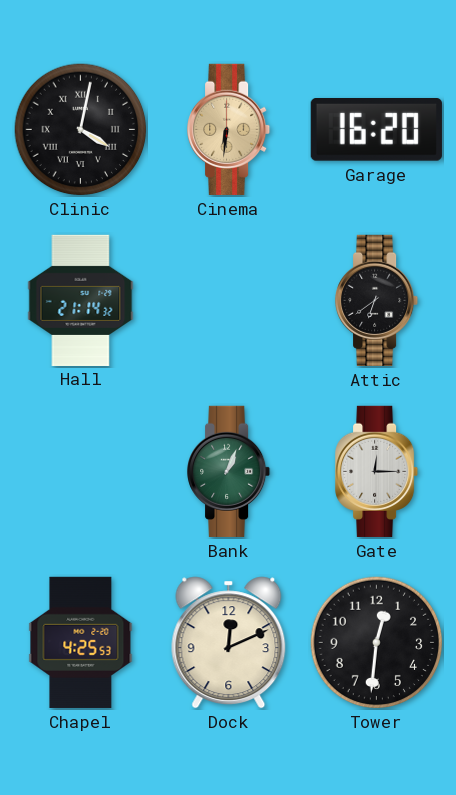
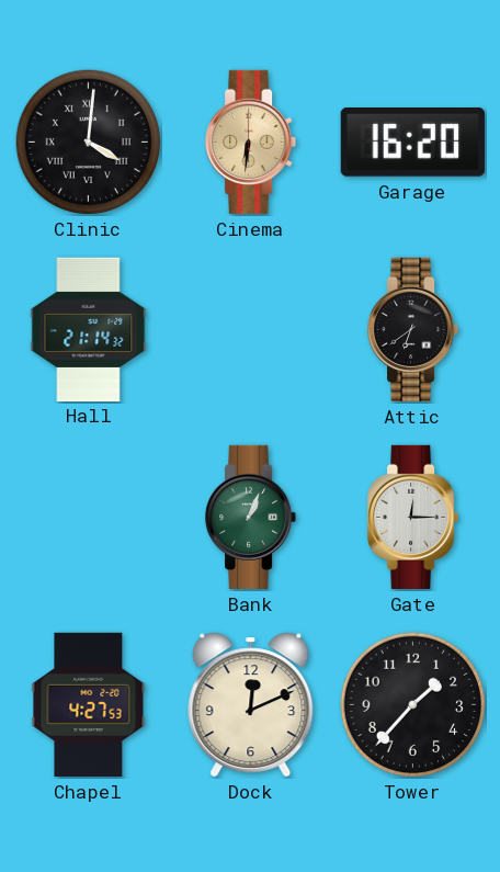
Clinic: 4:02 -> 4:01 (89, 143)
Chapel: 4:25 -> 4:27 (89, 704)
Tower: 12:31 -> 1:37 (413, 705)
